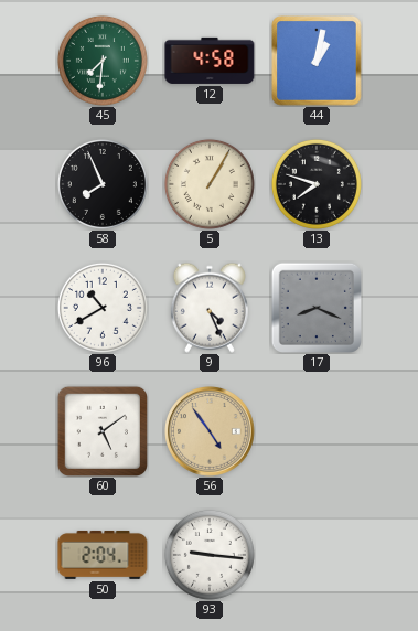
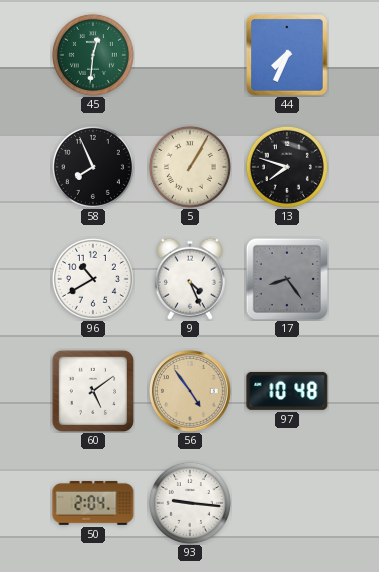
45: 7:31 -> 12:31 (93, 55)
12: 4:58 -> none (210, 61)
44: 1:02 -> 7:34 (287, 55)
17: 8:19 -> 8:24 (286, 278)
97: none -> 10:48 (287, 391)
